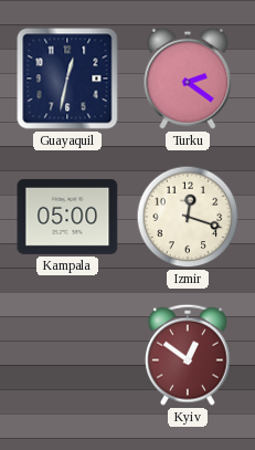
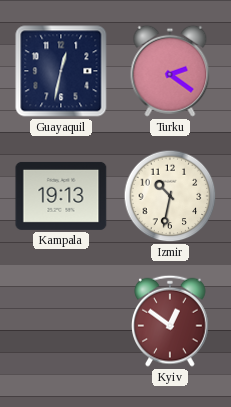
Kampala: 05:00 -> 19:13 (61, 196)
Izmir: 12:18 -> 10:32 (170, 196)
